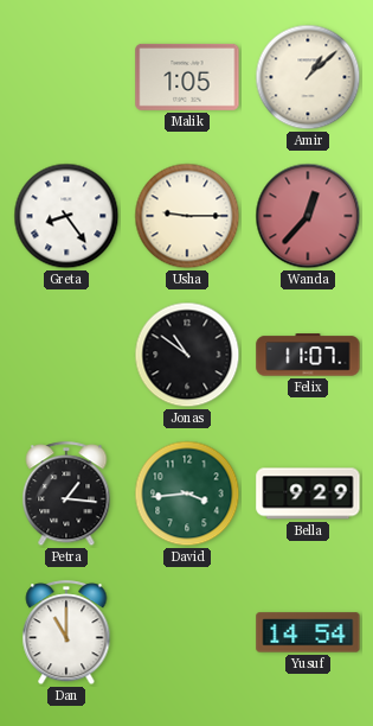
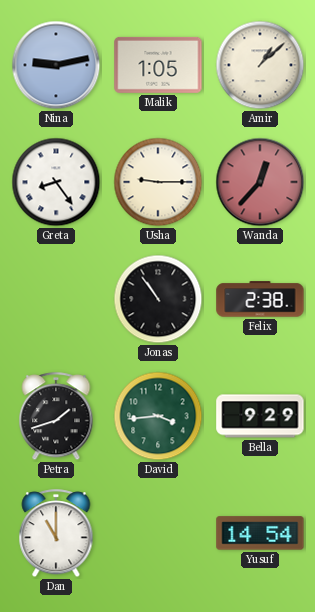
Nina: none -> 9:13 (56, 65)
Jonas: 10:51 -> 10:54 (158, 299)
Felix: 11:07 -> 2:38 (260, 299)
Petra: 1:16 -> 1:42 (56, 417)
